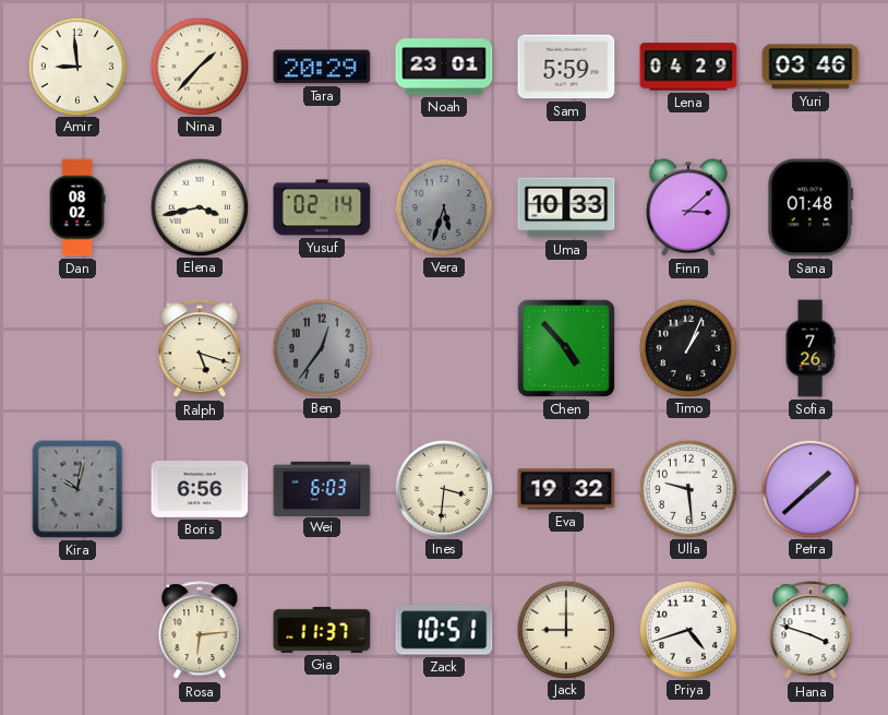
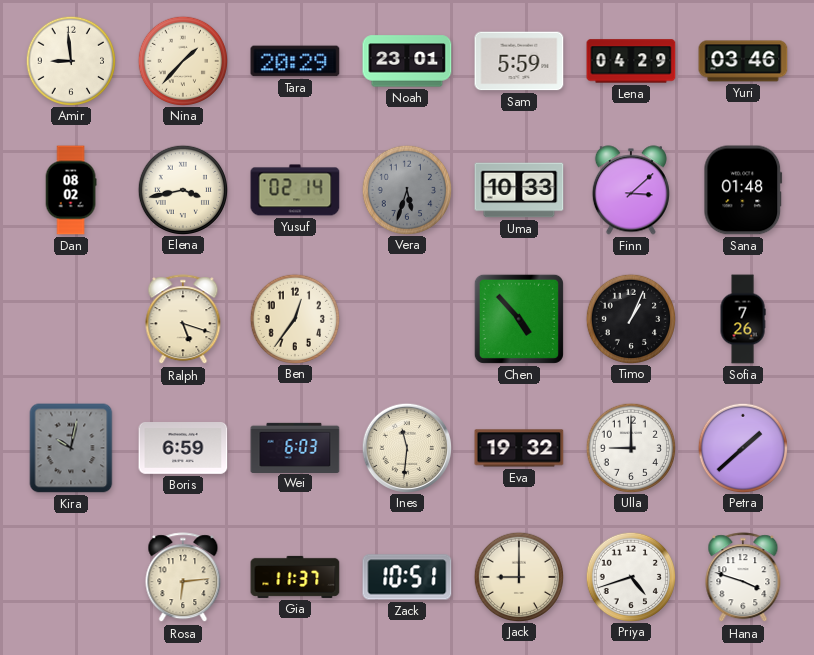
Ben dial: grey -> cream (294, 318)
Boris: 6:56 -> 6:59 (183, 449)
Ines: 3:31 -> 11:31 (406, 447)
Ulla: 9:29 -> 9:00 (630, 447)
